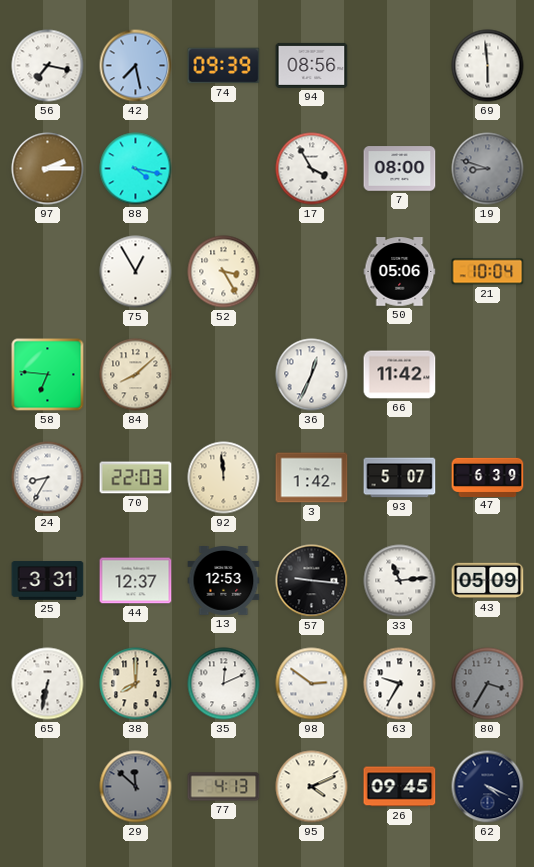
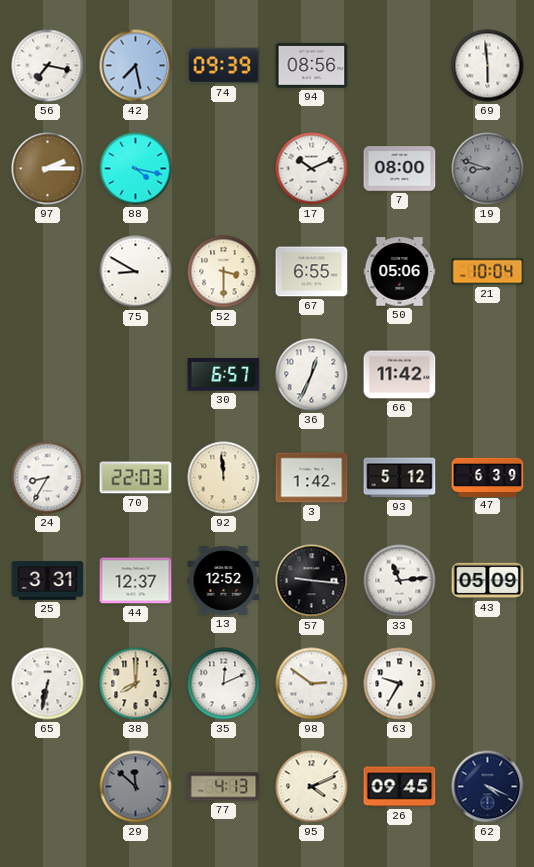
17: 3:55 -> 10:11 (312, 169)
75: 12:55 -> 8:50 (136, 272)
52: 3:25 -> 3:30 (224, 272)
67: none -> 6:55 (312, 272)
58: 6:46 -> none (48, 375)
84: 8:08 -> none (136, 375)
30: none -> 6:57 (224, 375)
93: 5:07 -> 5:12 (400, 478)
13: 12:53 -> 12:52 (224, 581)
80: 3:35 -> none (488, 684)
